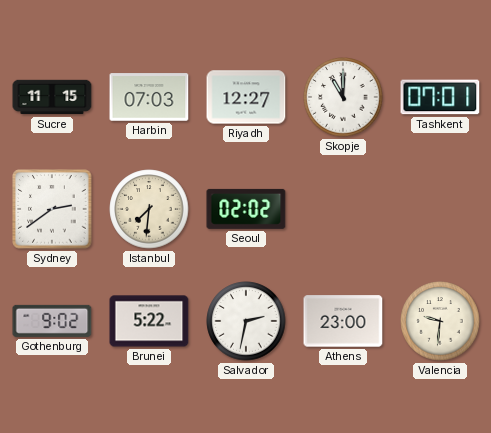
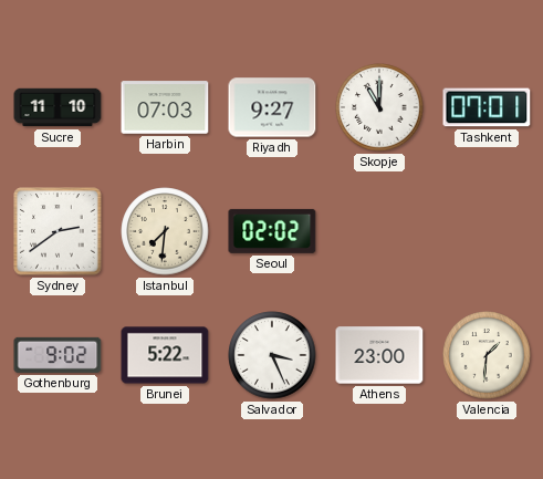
Sucre: 11:15 -> 11:10 (58, 107)
Riyadh: 12:27 -> 9:27 (272, 107)
Salvador: 2:32 -> 3:26 (272, 355)
Valencia: 9:31 -> 1:31 (487, 355)
